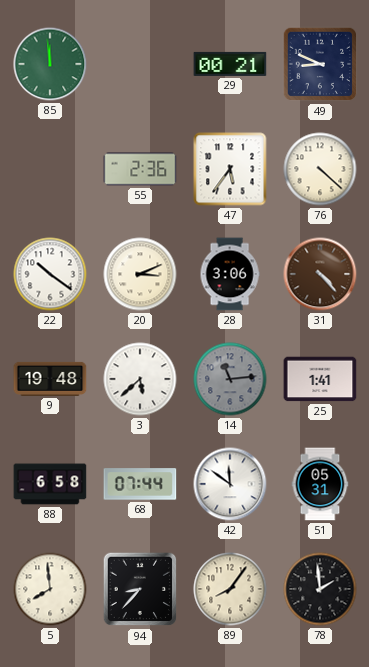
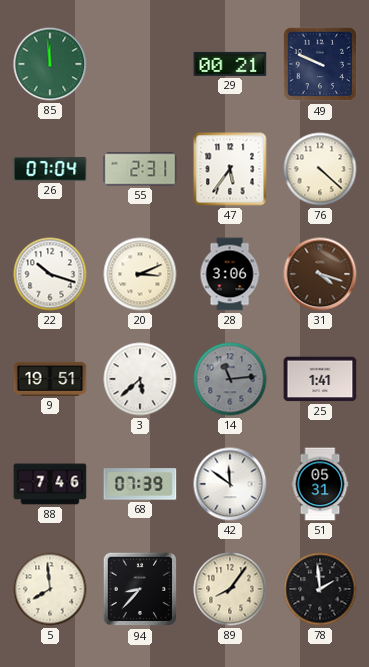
49: 8:49 -> 9:49 (320, 64)
26: none -> 07:04 (50, 169)
55: 2:36 -> 2:31 (140, 169)
22: 10:21 -> 10:18 (50, 274)
31: 4:23 -> 4:18 (320, 274)
9: 19:48 -> 19:51 (50, 379)
88: 6:58 -> 7:46 (50, 484)
68: 07:44 -> 07:39 (140, 484)
